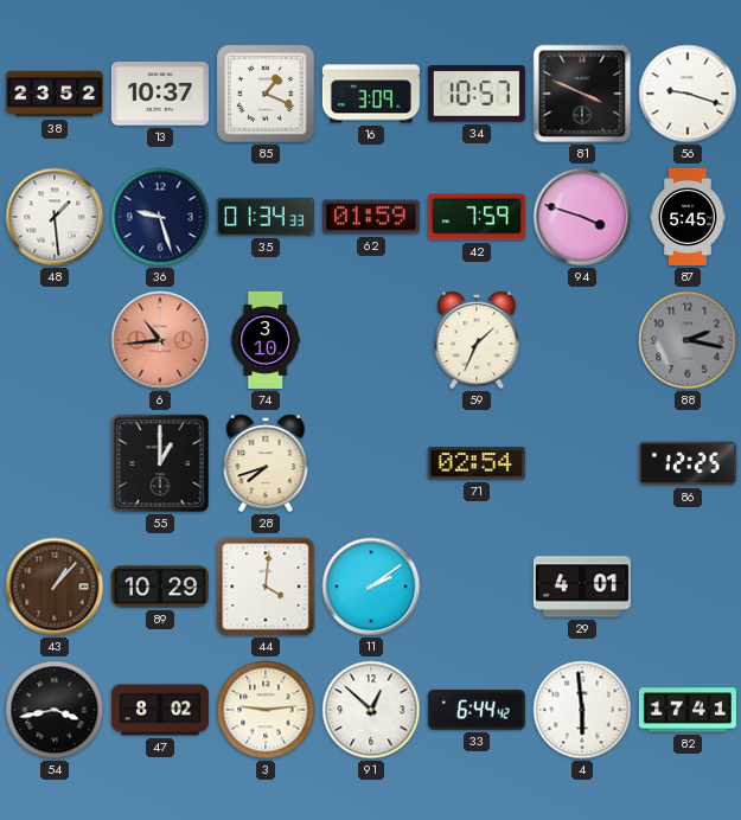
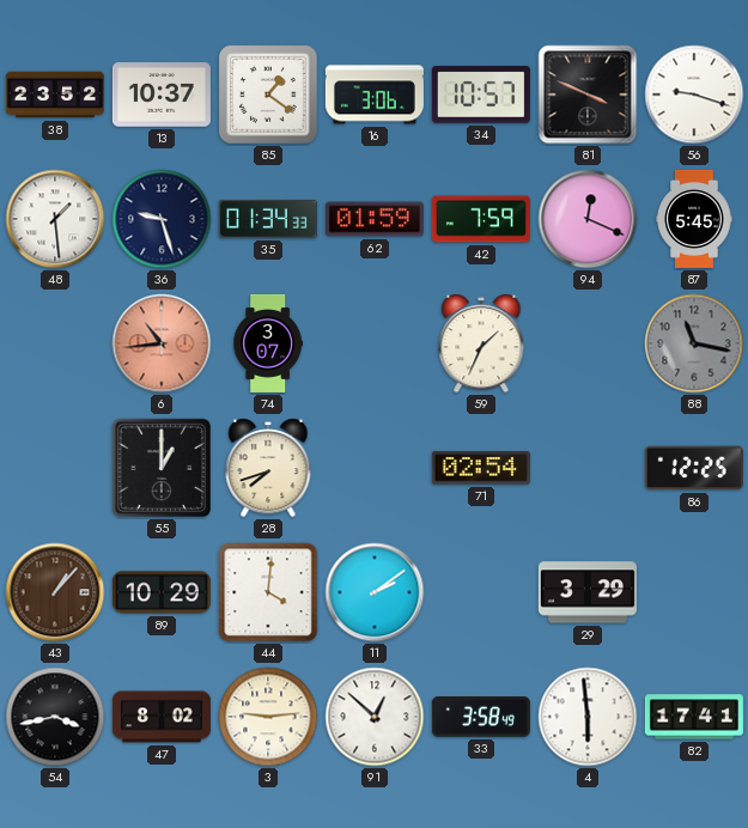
85: 1:19 -> 1:21 (268, 95)
16: 3:09 -> 3:06 (375, 95)
94: 3:48 -> 12:19 (588, 219)
74: 3:10 -> 3:07 (268, 343)
88: 2:17 -> 11:17 (694, 343)
29: 4:01 -> 3:29 (588, 592)
33: 6:44 -> 3:58 (481, 717)
